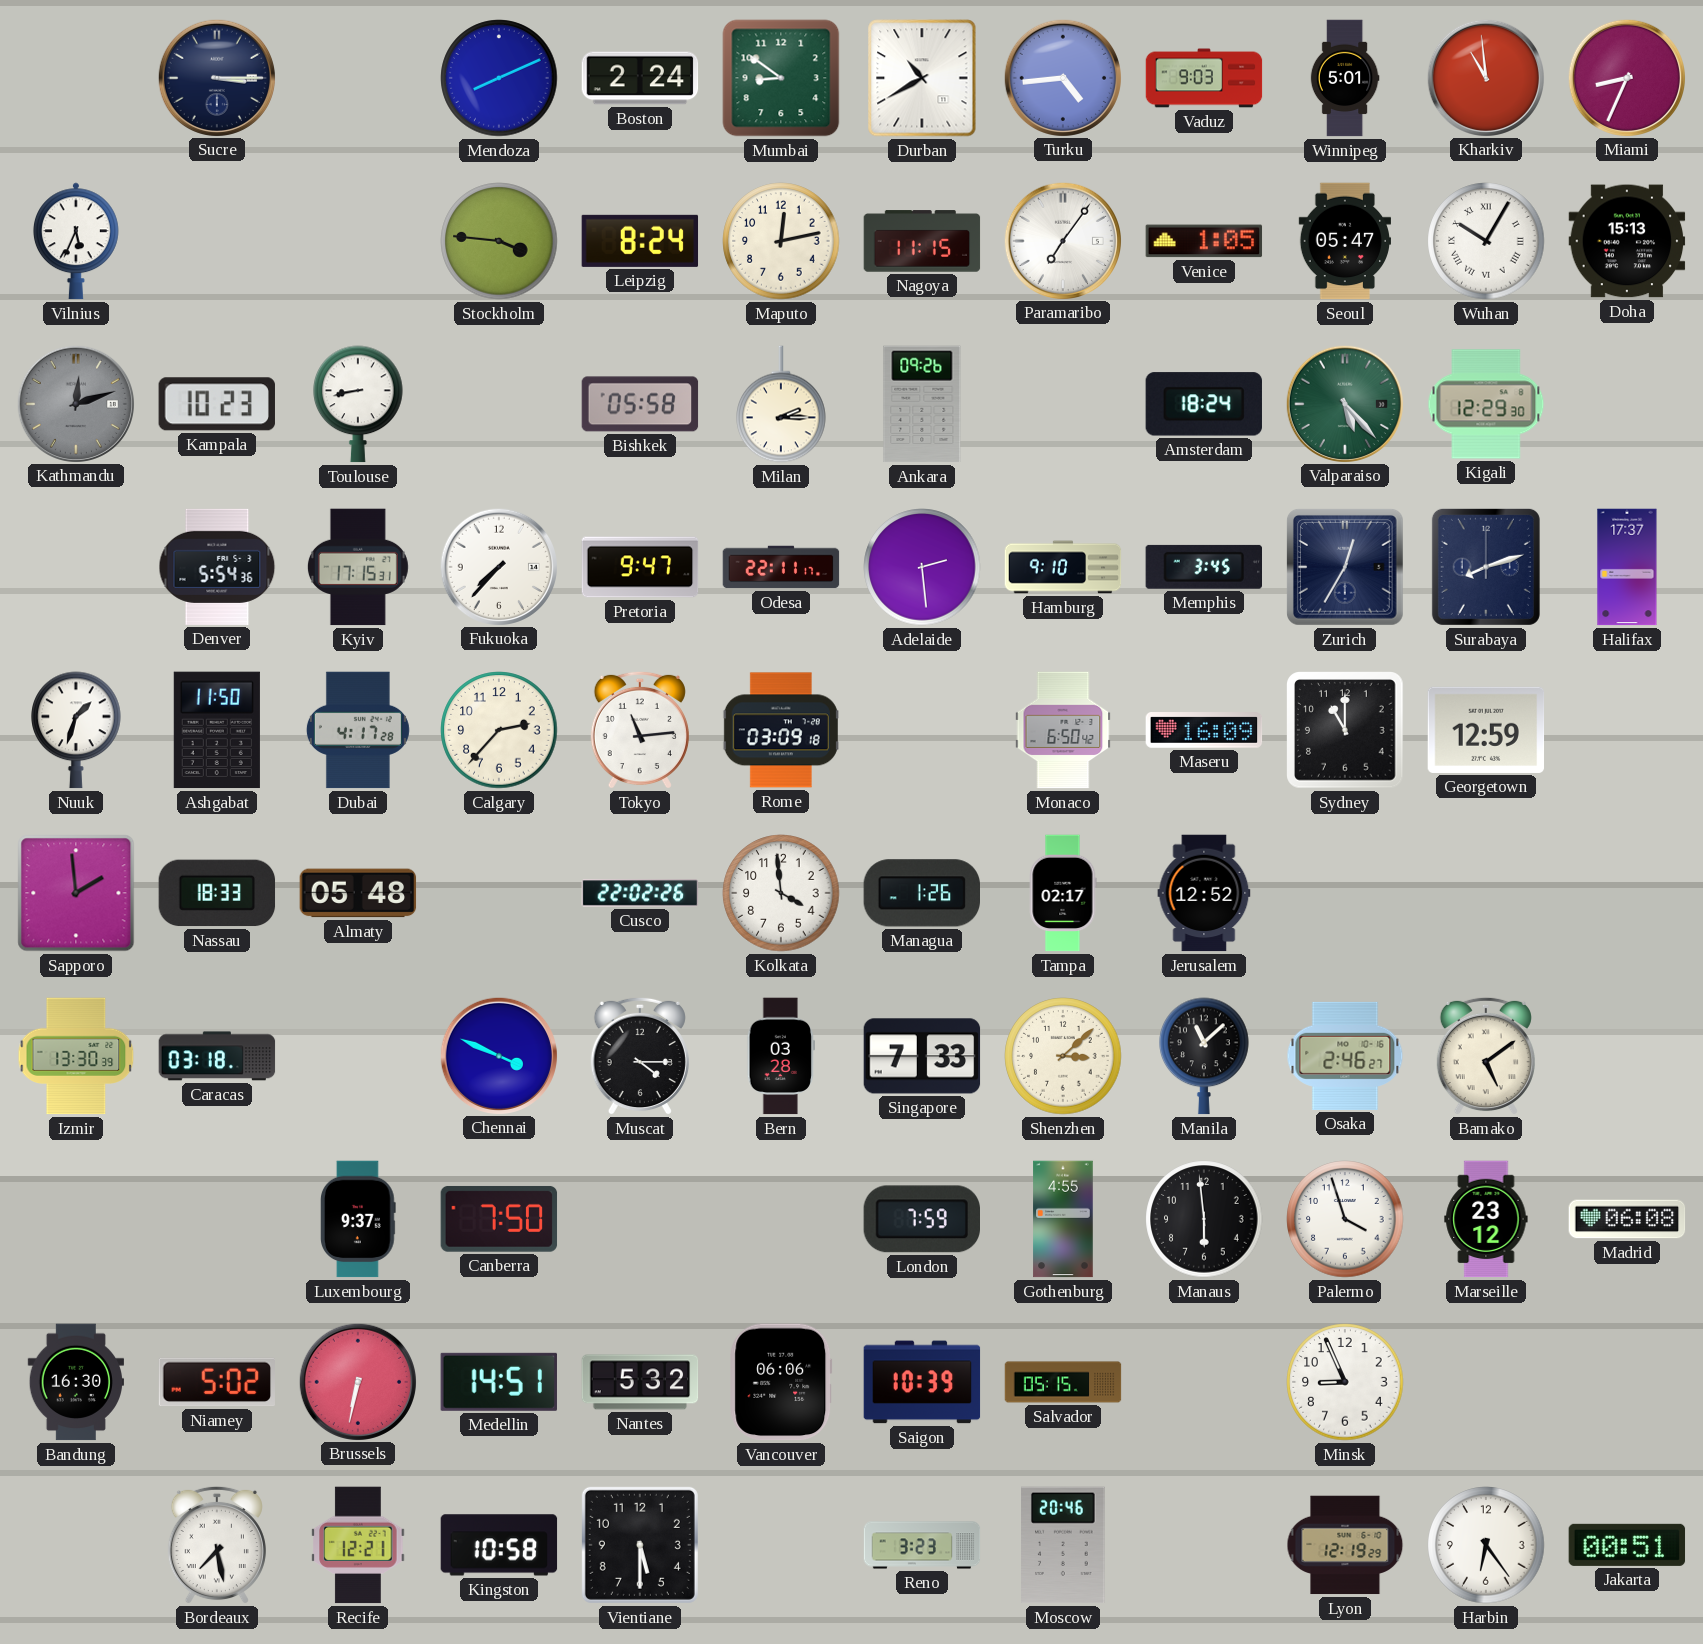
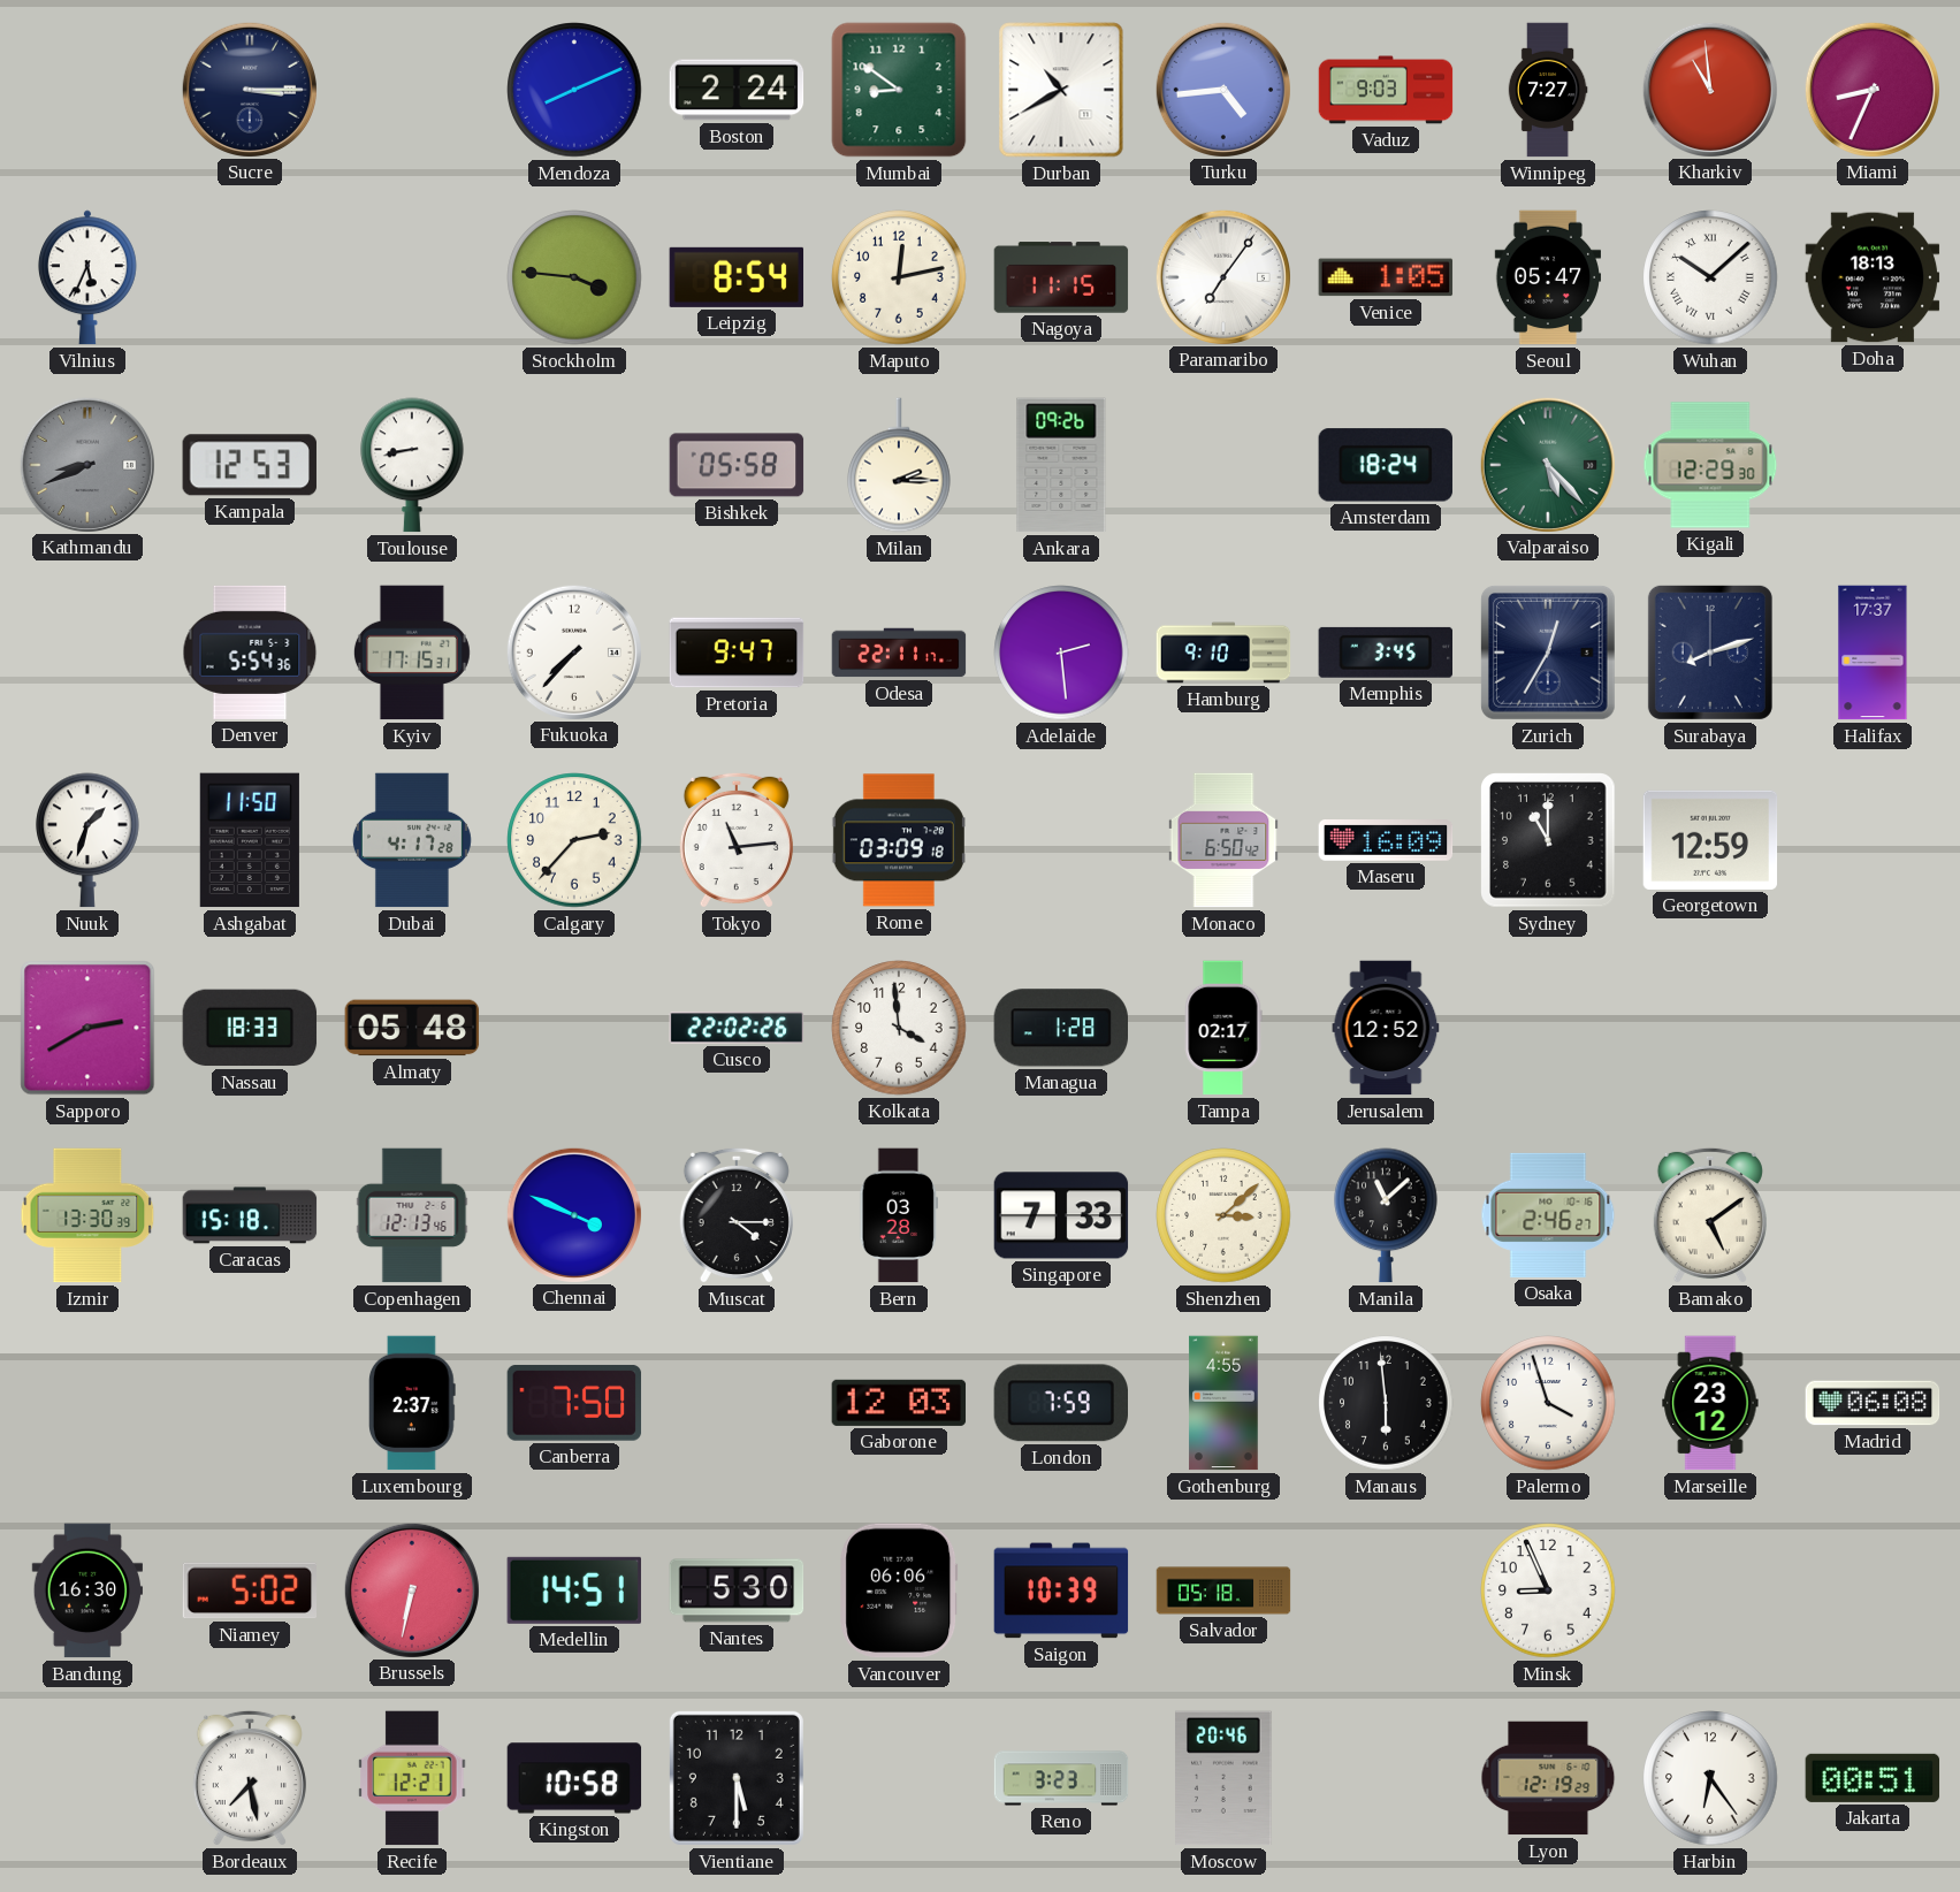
Winnipeg: 5:01 -> 7:27 (1548, 90)
Leipzig: 8:24 -> 8:54 (737, 277)
Wuhan: 10:05 -> 10:08 (1710, 277)
Doha: 15:13 -> 18:13 (1873, 277)
Kathmandu: 12:12 -> 8:41 (86, 464)
Kampala: 10:23 -> 12:53 (250, 465)
Sapporo: 1:59 -> 2:40 (87, 1028)
Managua: 1:26 -> 1:28 (1060, 1028)
Caracas: 03:18 -> 15:18 (250, 1215)
Copenhagen: none -> 12:13 (412, 1215)
Luxembourg: 9:37 -> 2:37 (413, 1403)
Gaborone: none -> 12:03 (899, 1403)
Nantes: 5:32 -> 5:30 (737, 1590)
Salvador: 05:15 -> 05:18 (1223, 1590)
